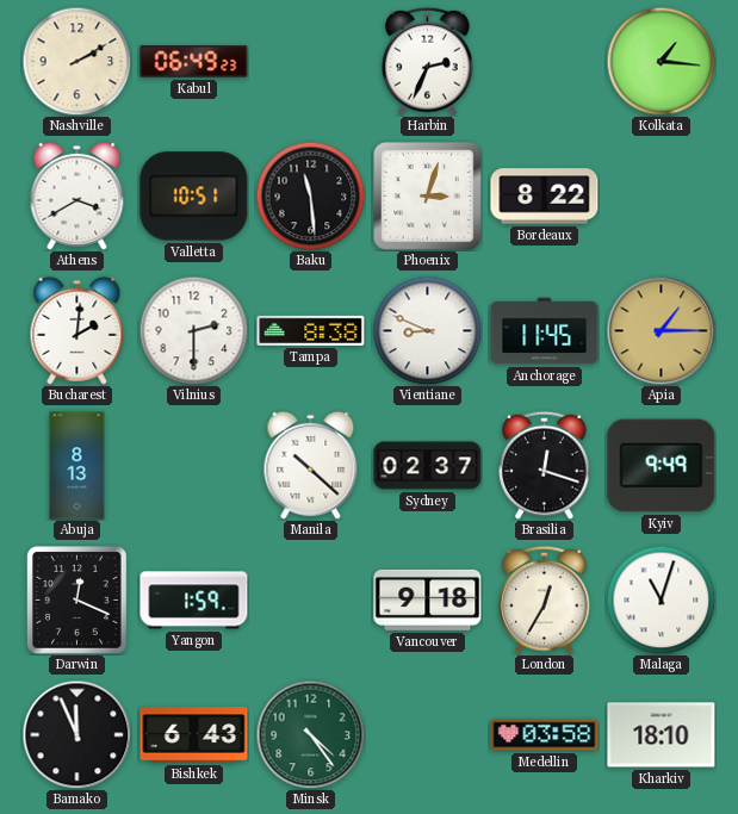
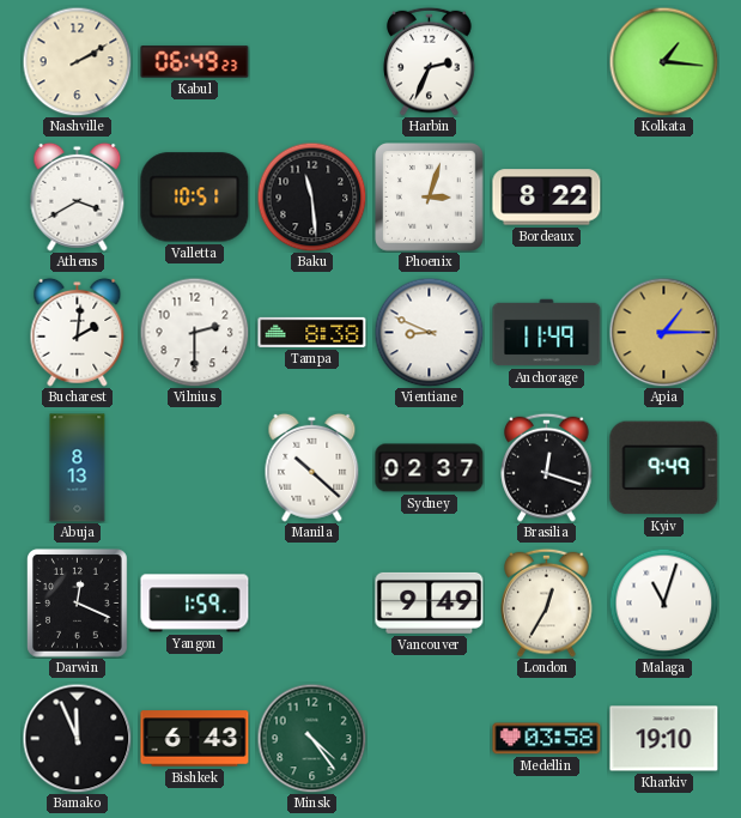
Anchorage: 11:45 -> 11:49 (547, 333)
Vancouver: 9:18 -> 9:49 (430, 602)
Kharkiv: 18:10 -> 19:10 (664, 739)
